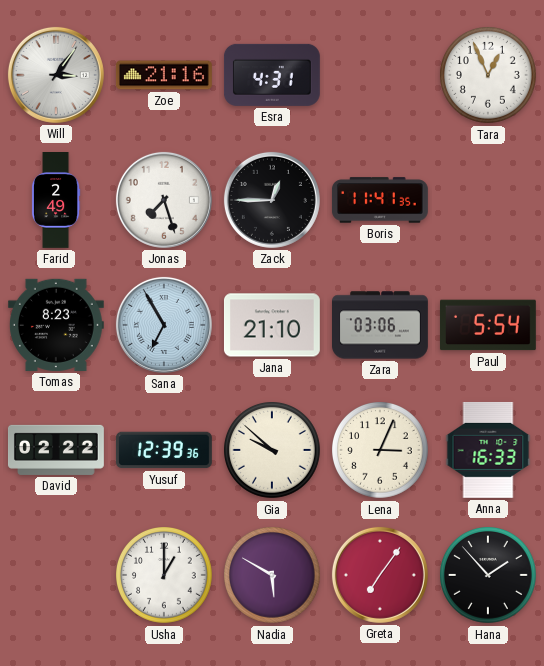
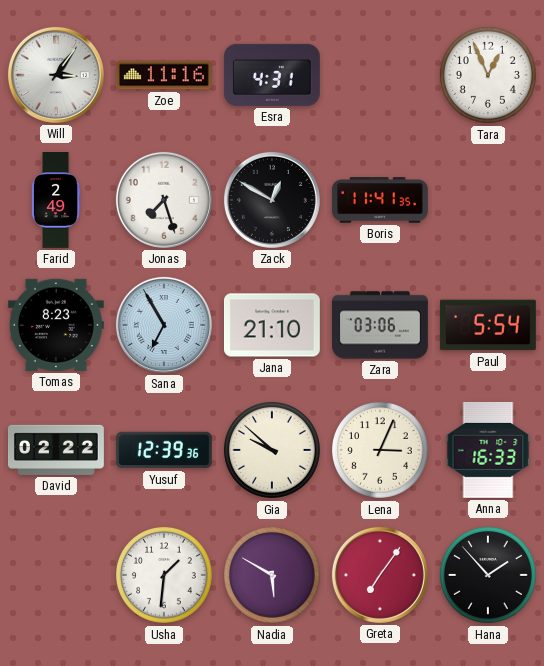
Zoe: 21:16 -> 11:16 (164, 75)
Zack: 12:45 -> 12:50 (272, 200)
Usha: 1:00 -> 1:31 (165, 576)
